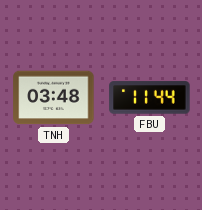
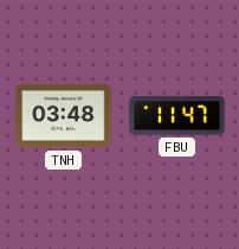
FBU: 11:44 -> 11:47 (177, 116)
